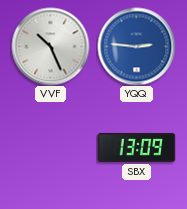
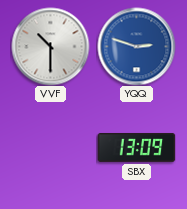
VVF: 10:26 -> 10:30 (50, 46)
YQQ: 2:46 -> 2:48 (136, 46)
